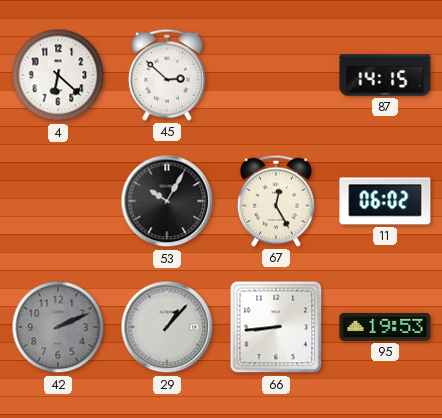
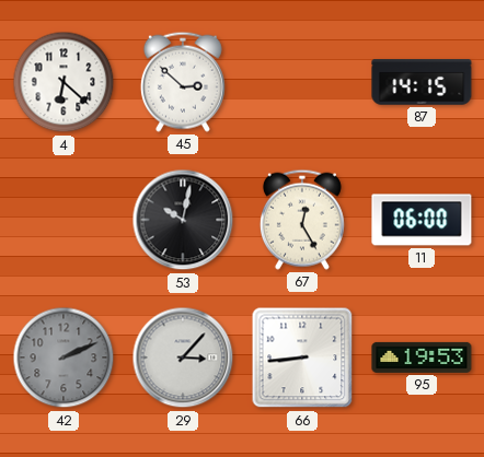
53: 10:05 -> 10:02 (183, 220)
11: 06:02 -> 06:00 (422, 220)
29: 1:07 -> 3:07 (183, 358)
